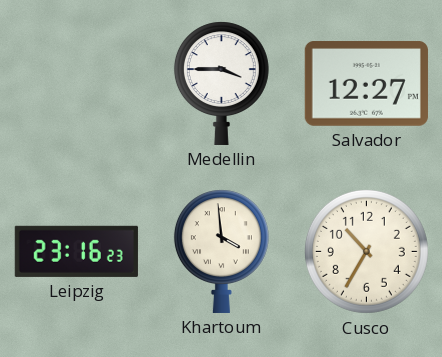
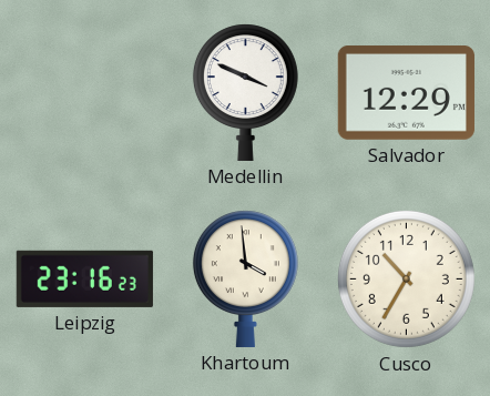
Medellin: 3:45 -> 3:49 (245, 92)
Salvador: 12:27 -> 12:29 (406, 93)
